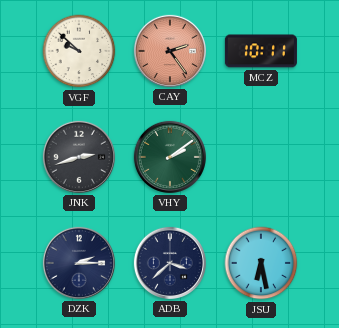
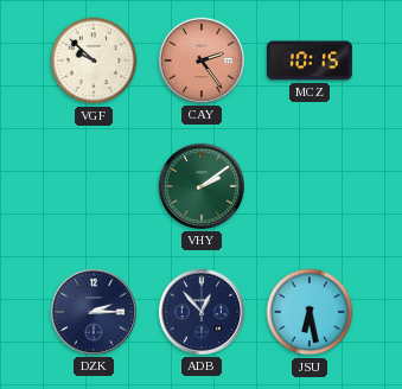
MCZ: 10:11 -> 10:15 (310, 60)
JNK: 2:42 -> none (79, 157)
ADB: 3:38 -> 12:53 (202, 312)
